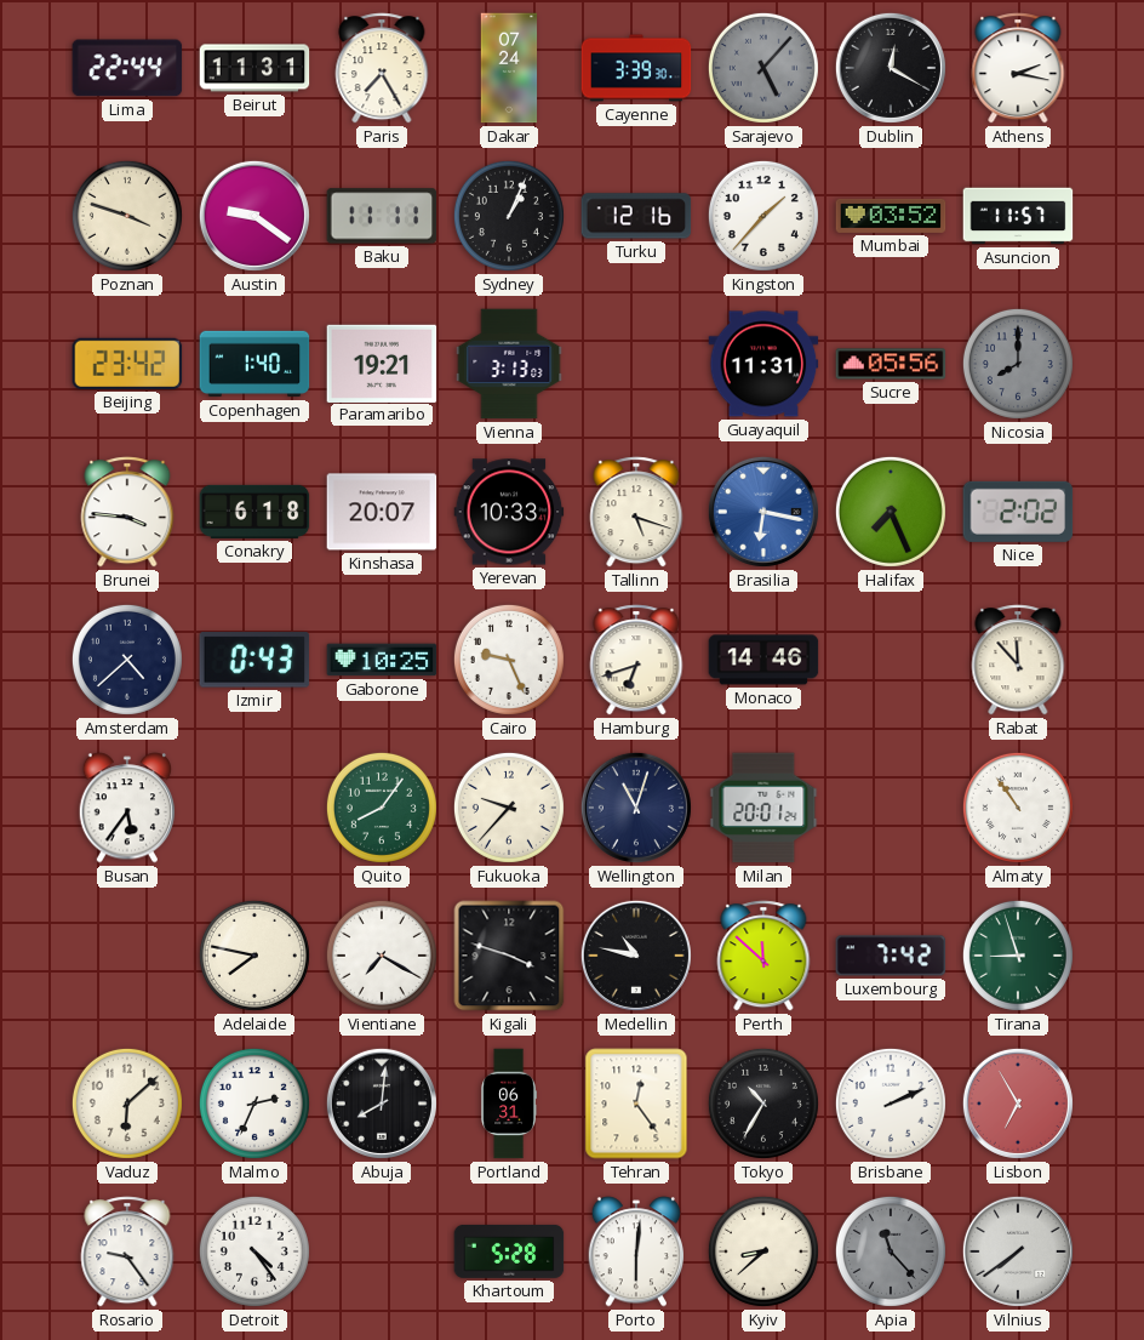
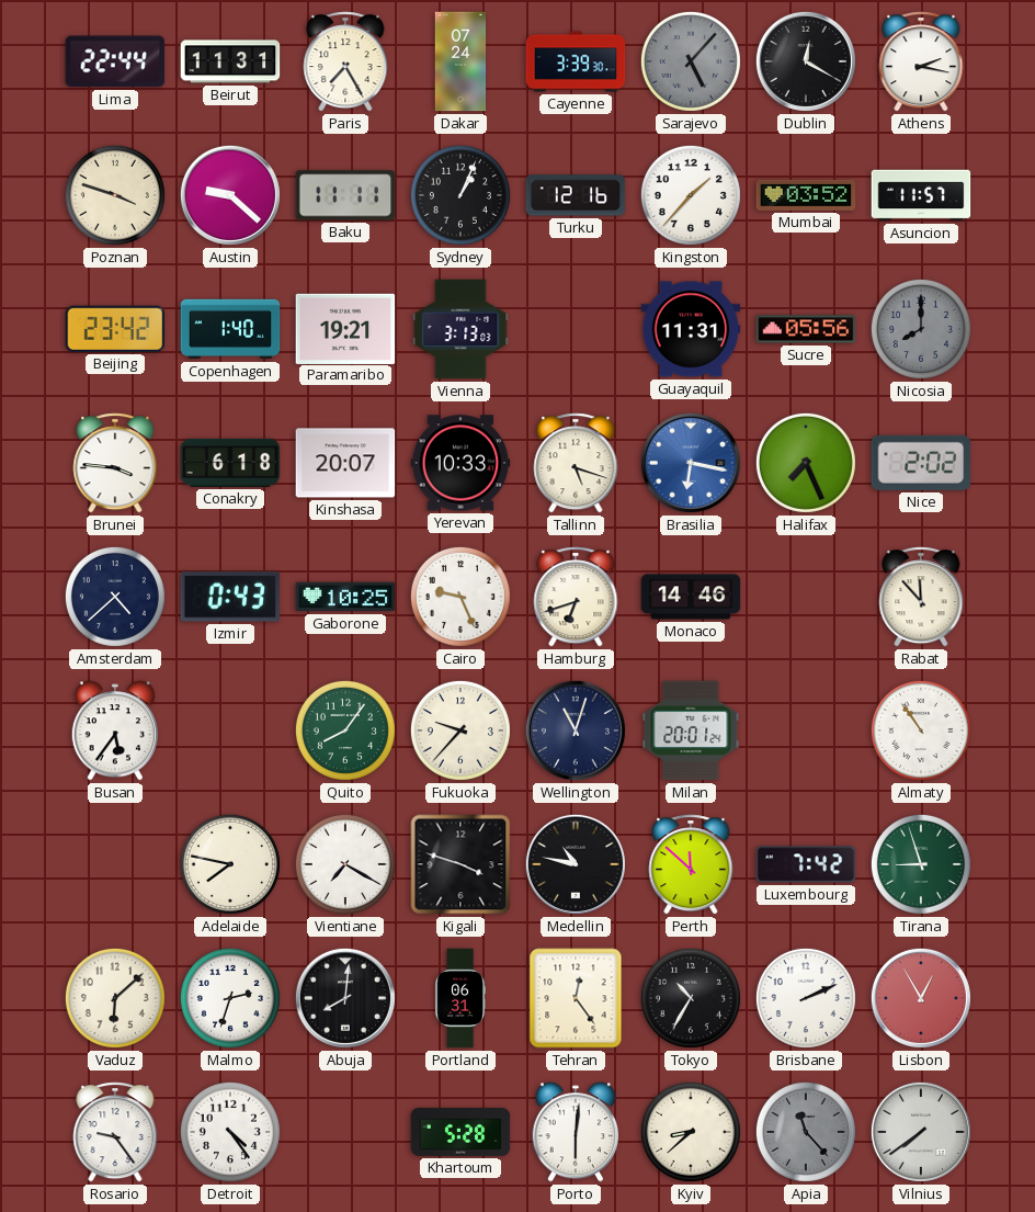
Austin: 9:21 -> 9:22 (230, 195)
Malmo: 2:34 -> 2:33 (230, 998)
Lisbon: 6:55 -> 12:55 (921, 998)
